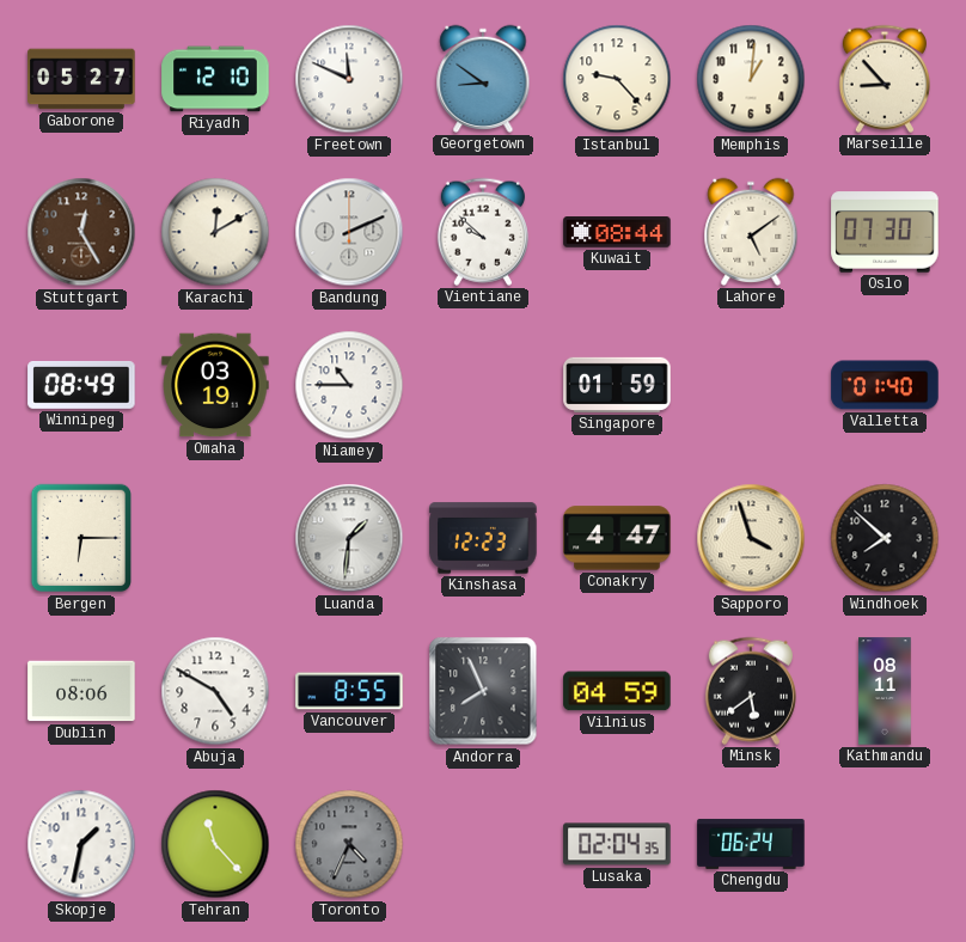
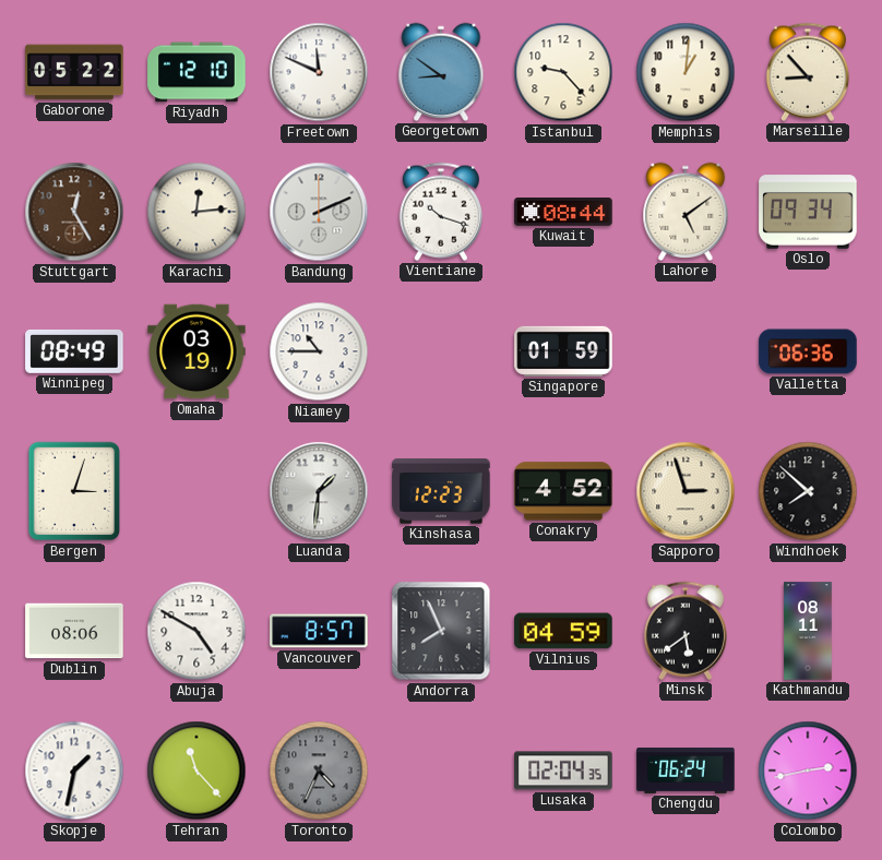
Gaborone: 05:27 -> 05:22 (74, 72)
Karachi: 12:10 -> 12:14 (196, 212)
Vientiane: 9:52 -> 10:18 (441, 212)
Oslo: 07:30 -> 09:34 (808, 212)
Valletta: 01:40 -> 06:36 (808, 351)
Bergen: 6:15 -> 3:03 (73, 491)
Conakry: 4:47 -> 4:52 (563, 491)
Sapporo: 3:57 -> 2:57 (686, 491)
Vancouver: 8:55 -> 8:57 (319, 631)
Colombo: none -> 2:43 (808, 771)
